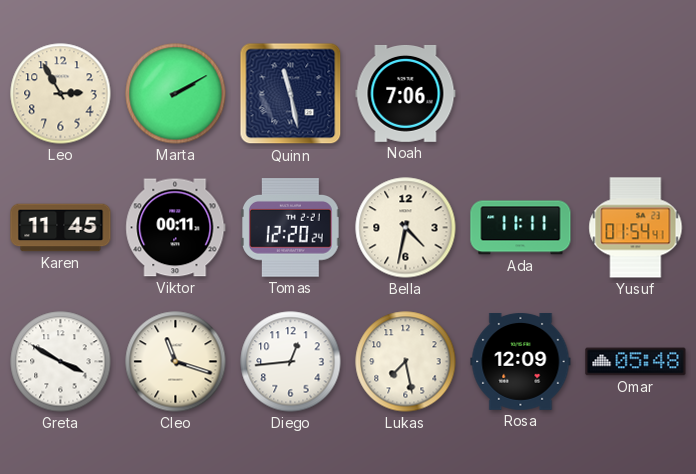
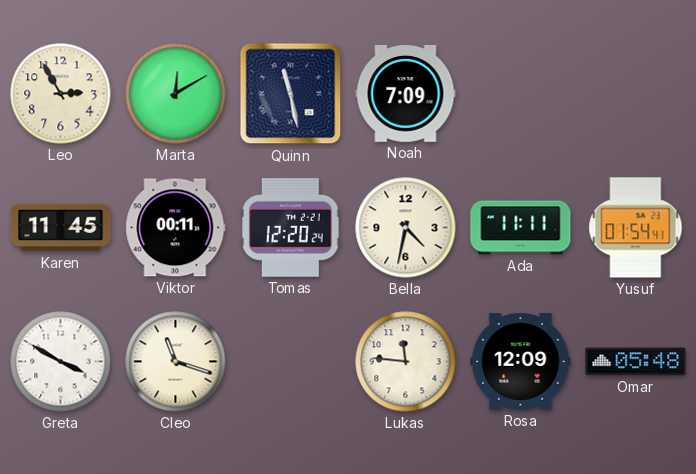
Marta: 2:10 -> 12:10 (176, 94)
Noah: 7:06 -> 7:09 (406, 93)
Diego: 12:44 -> none (291, 362)
Lukas: 7:28 -> 11:46 (406, 362)
